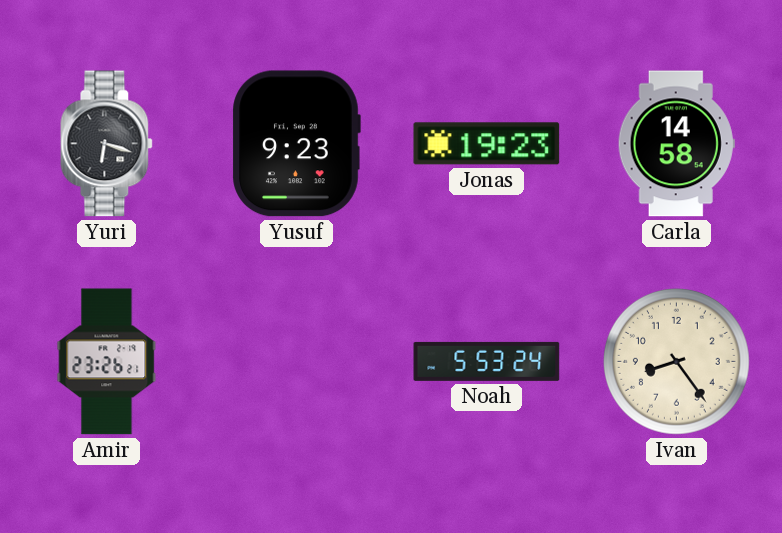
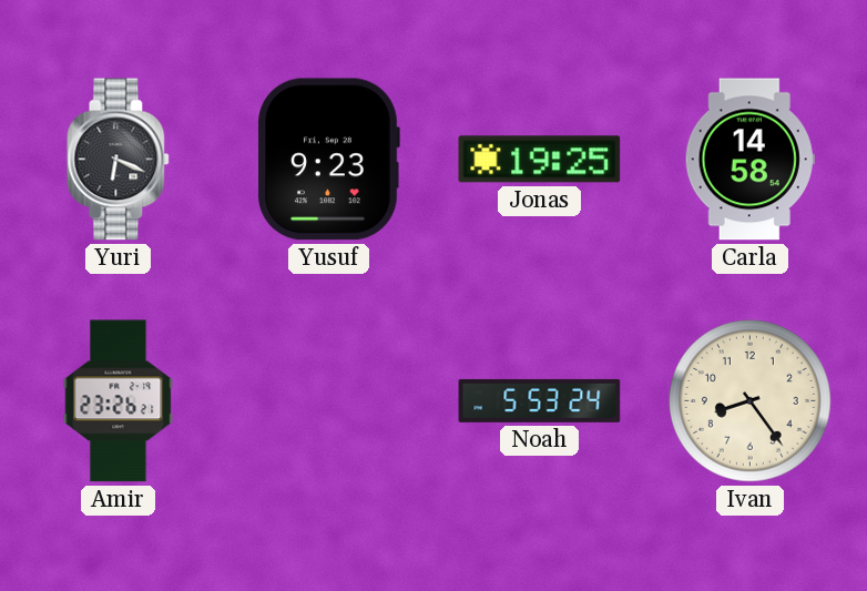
Yuri: 6:18 -> 6:19 (119, 160)
Jonas: 19:23 -> 19:25 (540, 160)
